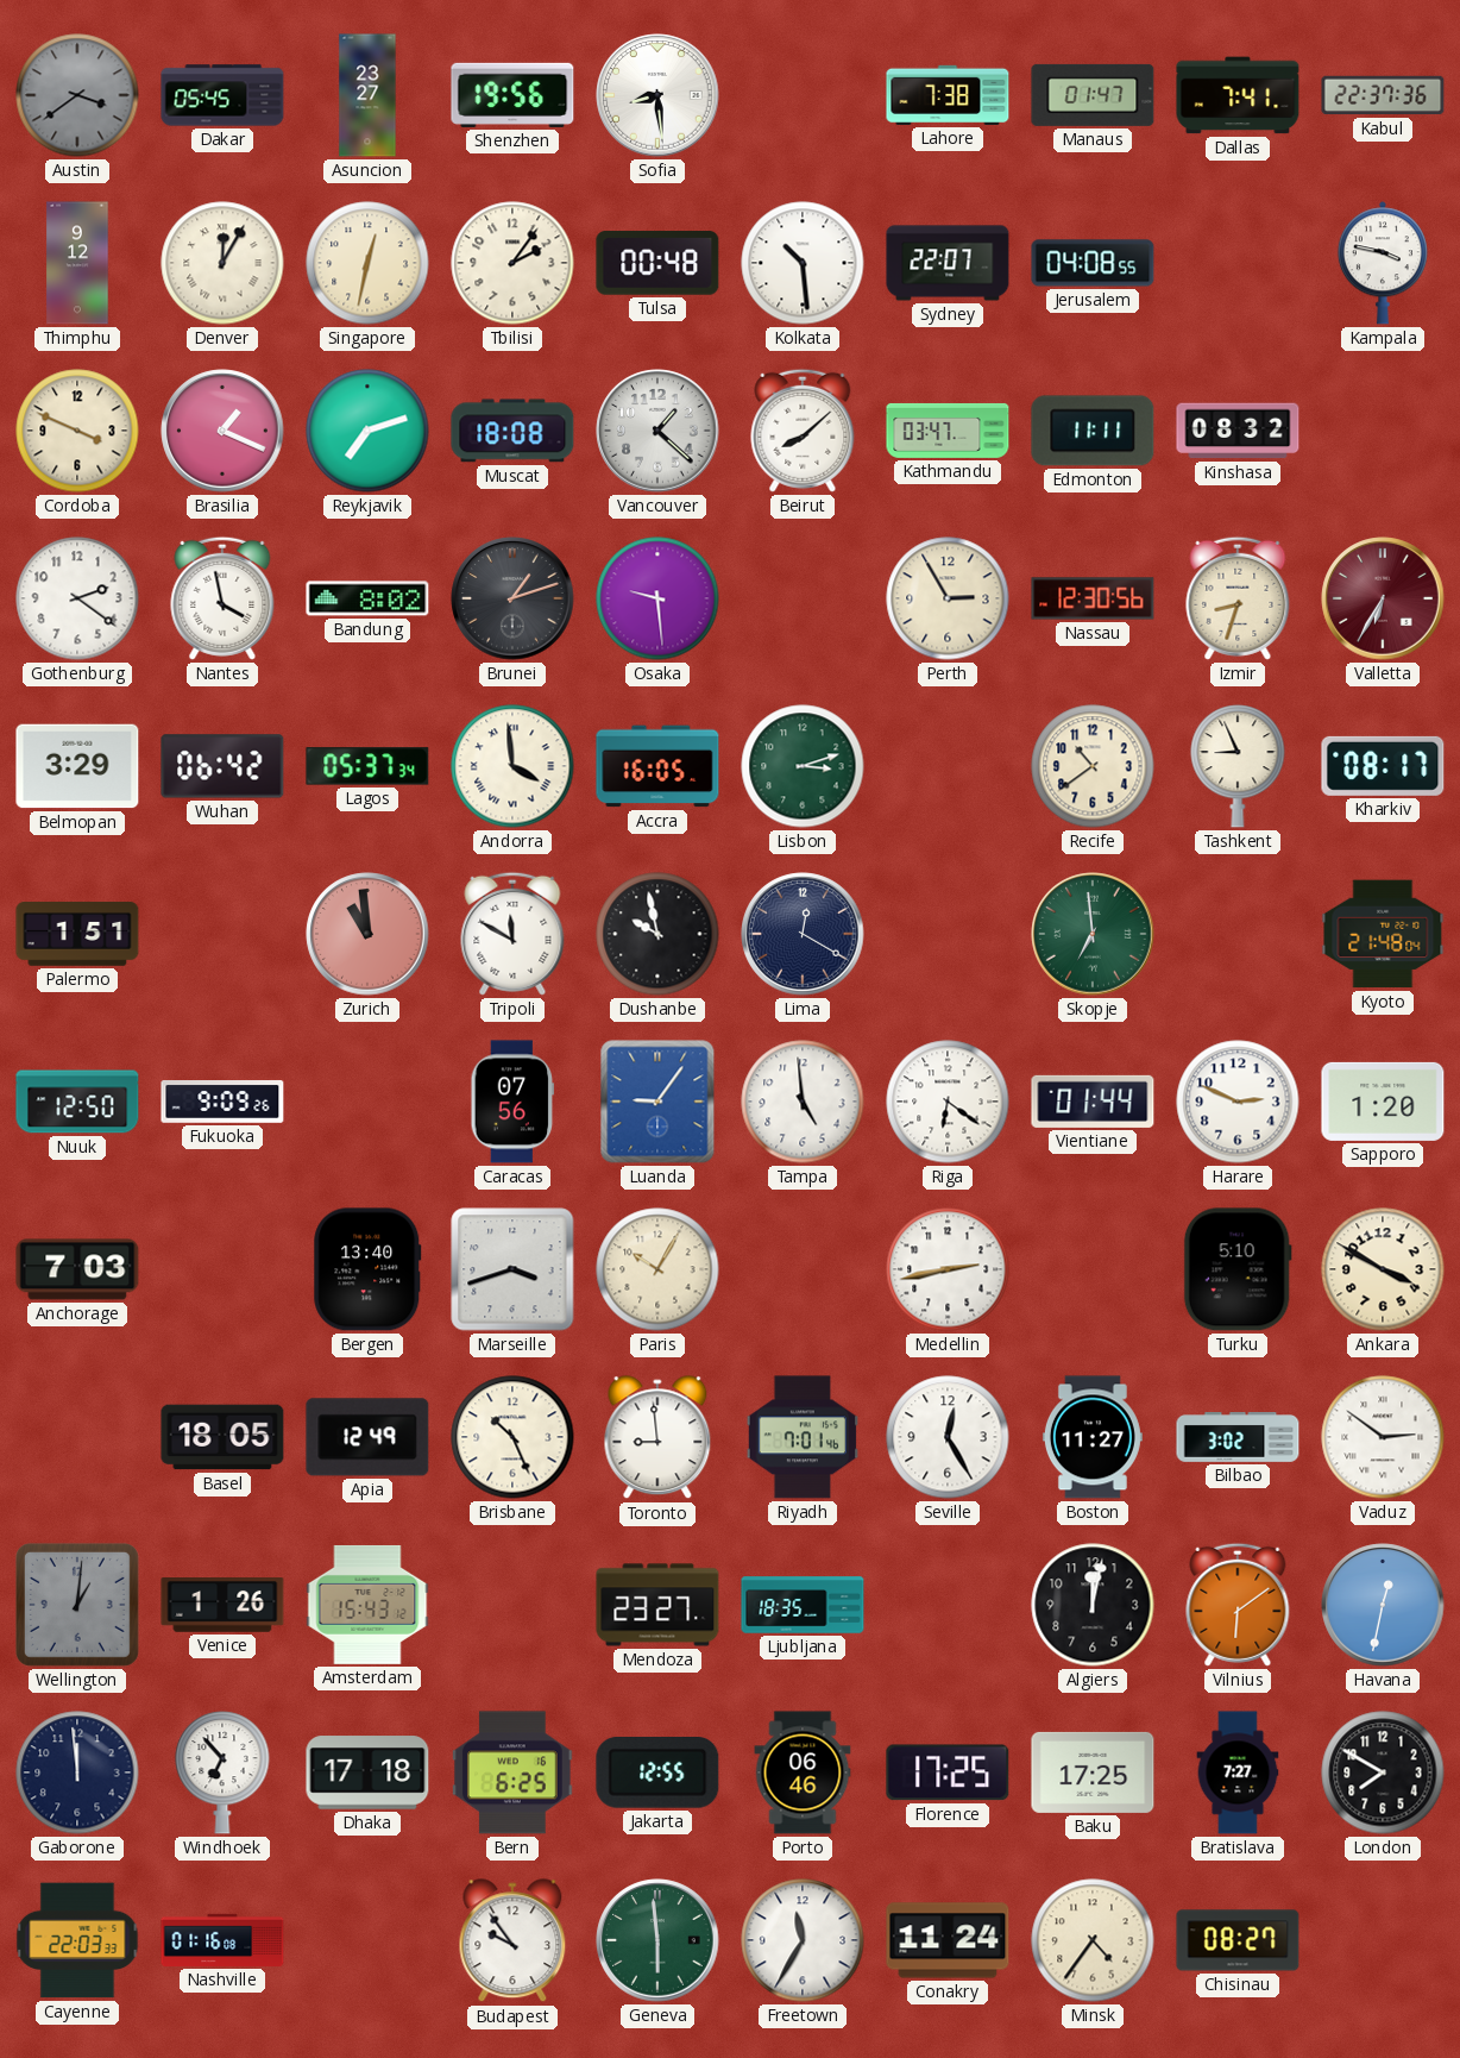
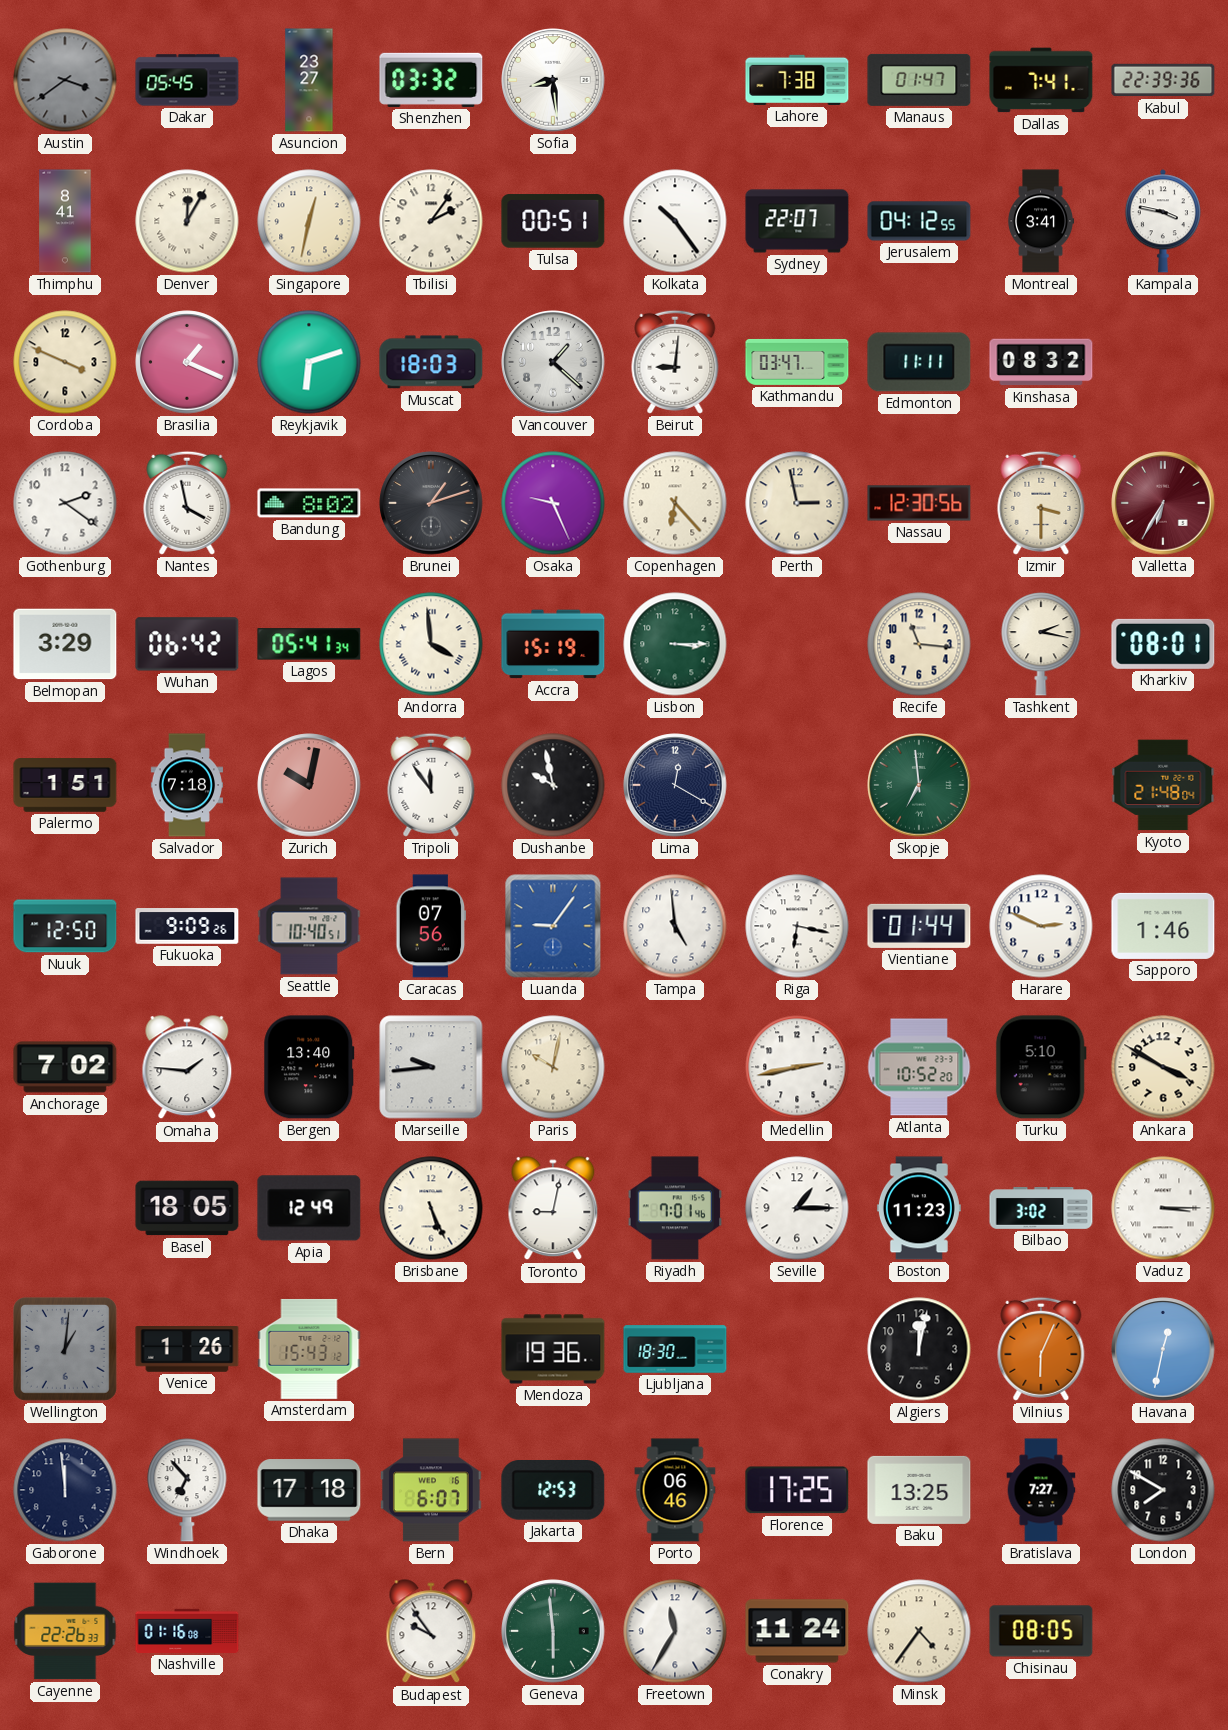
Shenzhen: 19:56 -> 03:32 (431, 80)
Kabul: 22:37 -> 22:39 (1163, 80)
Thimphu: 9:12 -> 8:41 (65, 221)
Tulsa: 00:48 -> 00:51 (553, 221)
Kolkata: 10:29 -> 10:24 (675, 221)
Jerusalem: 04:08 -> 04:12 (919, 221)
Montreal: none -> 3:41 (1041, 221)
Reykjavik: 7:12 -> 6:12 (309, 362)
Muscat: 18:08 -> 18:03 (431, 362)
Beirut: 8:08 -> 9:01 (675, 362)
Osaka: 9:29 -> 9:26 (553, 503)
Copenhagen: none -> 6:23 (675, 503)
Perth: 2:55 -> 2:58 (797, 503)
Izmir: 8:33 -> 3:30 (1041, 503)
Lagos: 05:37 -> 05:41 (309, 644)
Accra: 16:05 -> 15:19 (553, 644)
Lisbon: 3:12 -> 3:15 (675, 644)
Recife: 10:39 -> 11:16 (919, 644)
Tashkent: 8:56 -> 2:17 (1041, 644)
Kharkiv: 08:17 -> 08:01 (1163, 644)
Salvador: none -> 7:18 (186, 785)
Zurich: 10:59 -> 10:02 (309, 785)
Tripoli: 11:50 -> 11:54 (431, 785)
Seattle: none -> 10:40 (309, 926)
Riga: 6:21 -> 6:17 (797, 926)
Sapporo: 1:20 -> 1:46 (1163, 926)
Anchorage: 7:03 -> 7:02 (65, 1067)
Omaha: none -> 1:46 (187, 1068)
Marseille: 3:42 -> 9:44 (431, 1067)
Paris: 10:05 -> 10:02 (553, 1067)
Atlanta: none -> 10:52 (919, 1067)
Brisbane: 10:26 -> 5:26 (431, 1208)
Toronto: 8:59 -> 9:02 (553, 1209)
Seville: 12:25 -> 1:15 (797, 1208)
Boston: 11:27 -> 11:23 (919, 1208)
Vaduz: 2:51 -> 3:15 (1163, 1208)
Mendoza: 23:27 -> 19:36 (553, 1349)
Ljubljana: 18:35 -> 18:30 (675, 1349)
Vilnius: 6:09 -> 6:04 (1041, 1349)
Bern: 6:25 -> 6:07 (432, 1490)
Jakarta: 12:55 -> 12:53 (553, 1491)
Baku: 17:25 -> 13:25 (919, 1490)
Cayenne: 22:03 -> 22:26 (65, 1631)
Chisinau: 08:27 -> 08:05 (1041, 1631)
